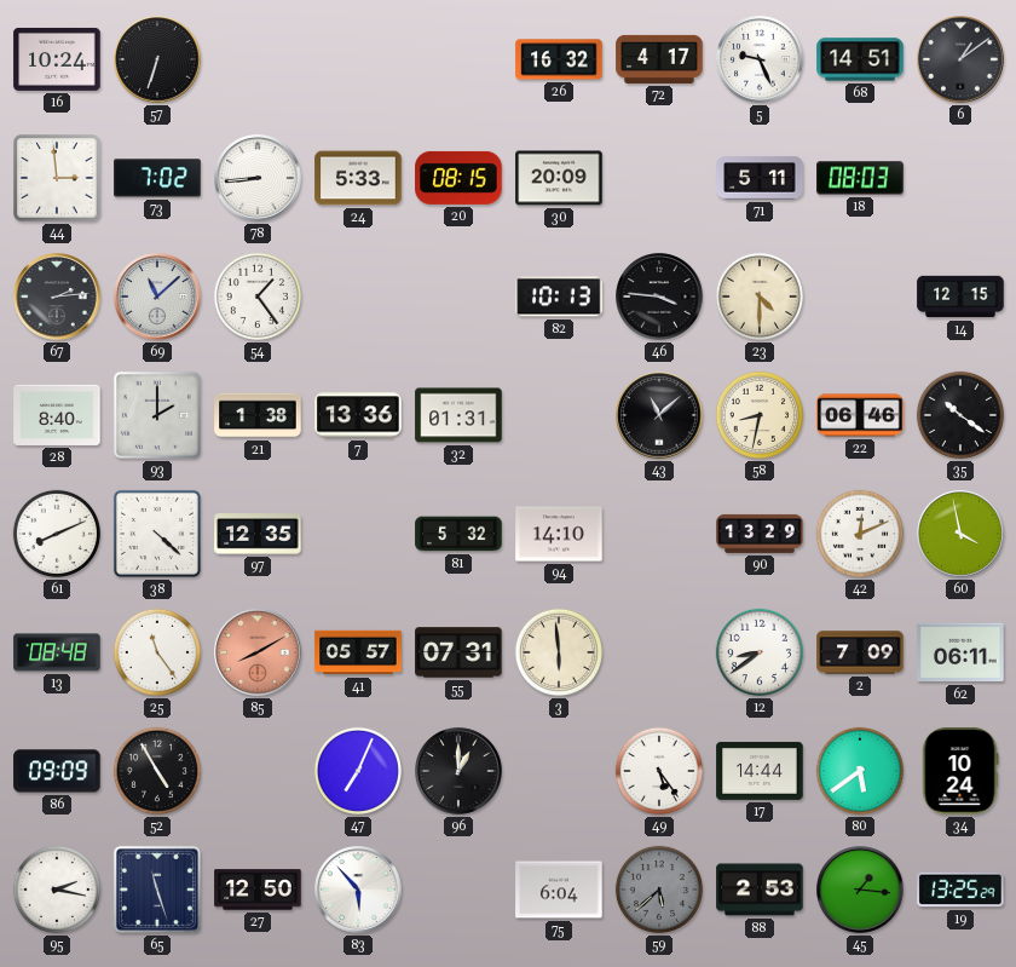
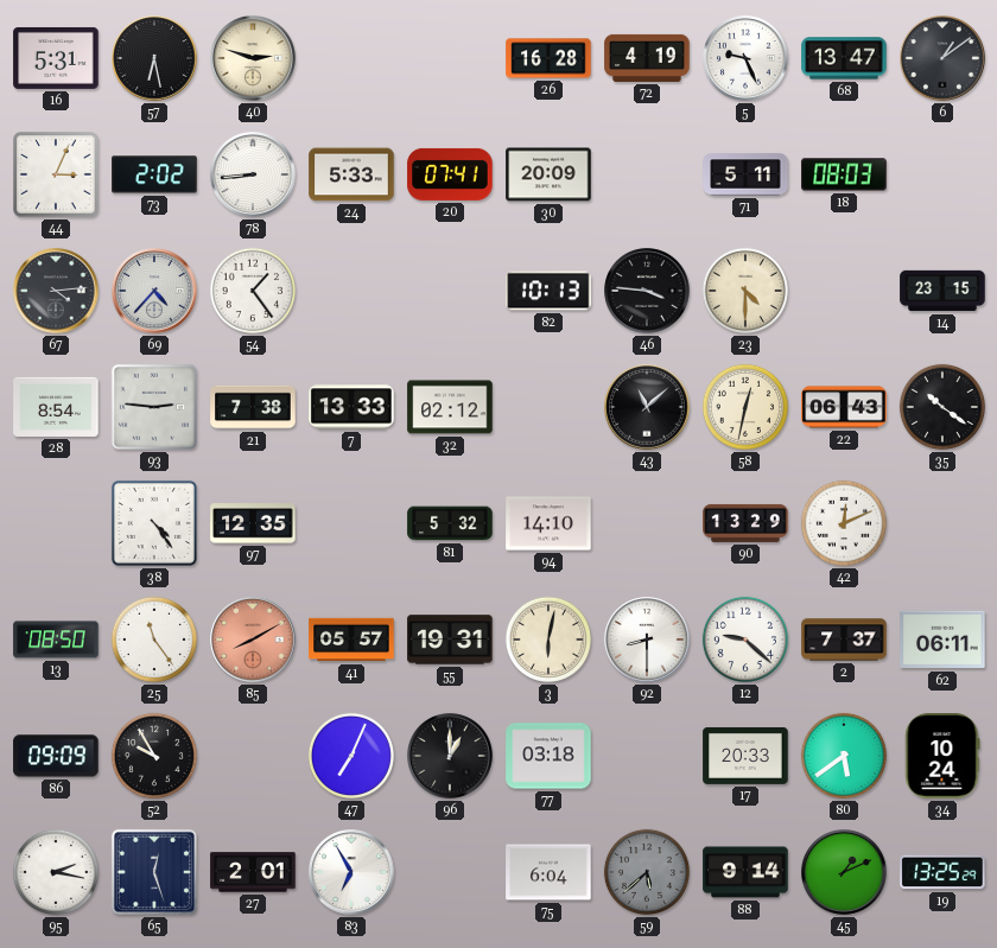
16: 10:24 -> 5:31 (56, 58)
57: 6:33 -> 6:28 (154, 58)
40: none -> 2:48 (253, 58)
26: 16:32 -> 16:28 (548, 58)
72: 4:17 -> 4:19 (647, 58)
68: 14:51 -> 13:47 (844, 58)
44: 2:59 -> 3:04 (56, 174)
73: 7:02 -> 2:02 (154, 174)
20: 08:15 -> 07:41 (450, 174)
67: 2:14 -> 4:14 (56, 291)
69: 11:08 -> 4:37 (154, 291)
14: 12:15 -> 23:15 (942, 291)
28: 8:40 -> 8:54 (56, 407)
93: 2:00 -> 2:46 (154, 407)
21: 1:38 -> 7:38 (253, 407)
7: 13:36 -> 13:33 (351, 407)
32: 01:31 -> 02:12 (450, 407)
58: 8:32 -> 12:32 (745, 407)
22: 06:46 -> 06:43 (844, 407)
61: 8:11 -> none (57, 534)
38: 4:22 -> 4:24 (154, 523)
60: 3:58 -> none (960, 534)
13: 08:48 -> 08:50 (56, 640)
55: 07:31 -> 19:31 (450, 640)
3: 5:59 -> 6:02 (548, 640)
92: none -> 8:30 (647, 640)
12: 8:39 -> 9:22 (745, 640)
2: 7:09 -> 7:37 (844, 640)
52: 4:55 -> 9:55 (154, 756)
77: none -> 03:18 (548, 756)
49: 5:24 -> none (659, 771)
17: 14:44 -> 20:33 (745, 756)
65: 11:27 -> 12:27 (154, 872)
27: 12:50 -> 2:01 (253, 872)
83: 5:53 -> 6:55 (351, 872)
88: 2:53 -> 9:14 (745, 872)
45: 1:16 -> 1:11 (844, 872)
